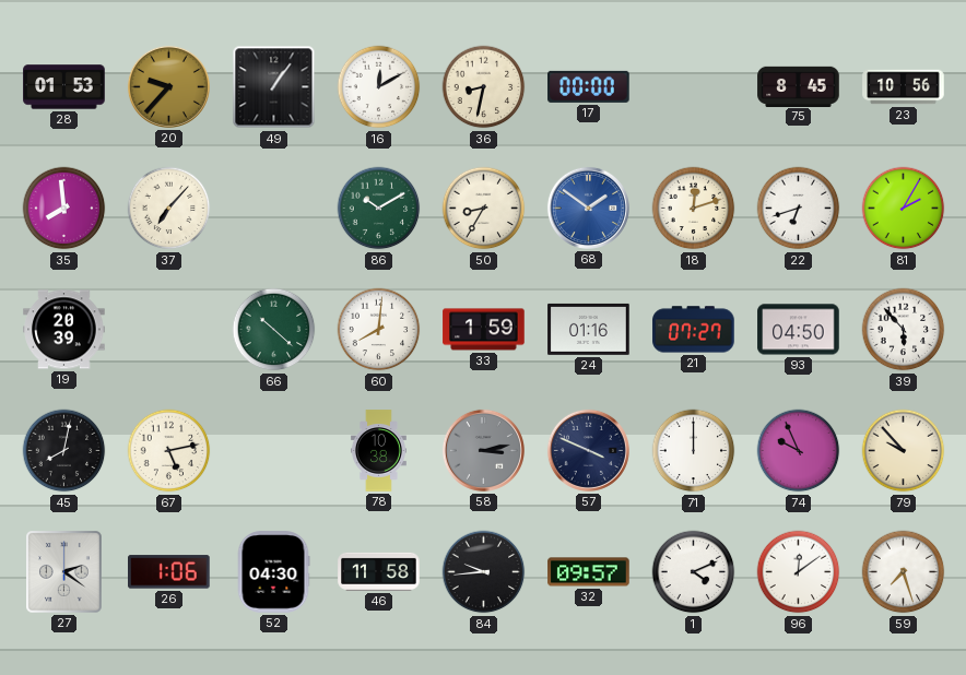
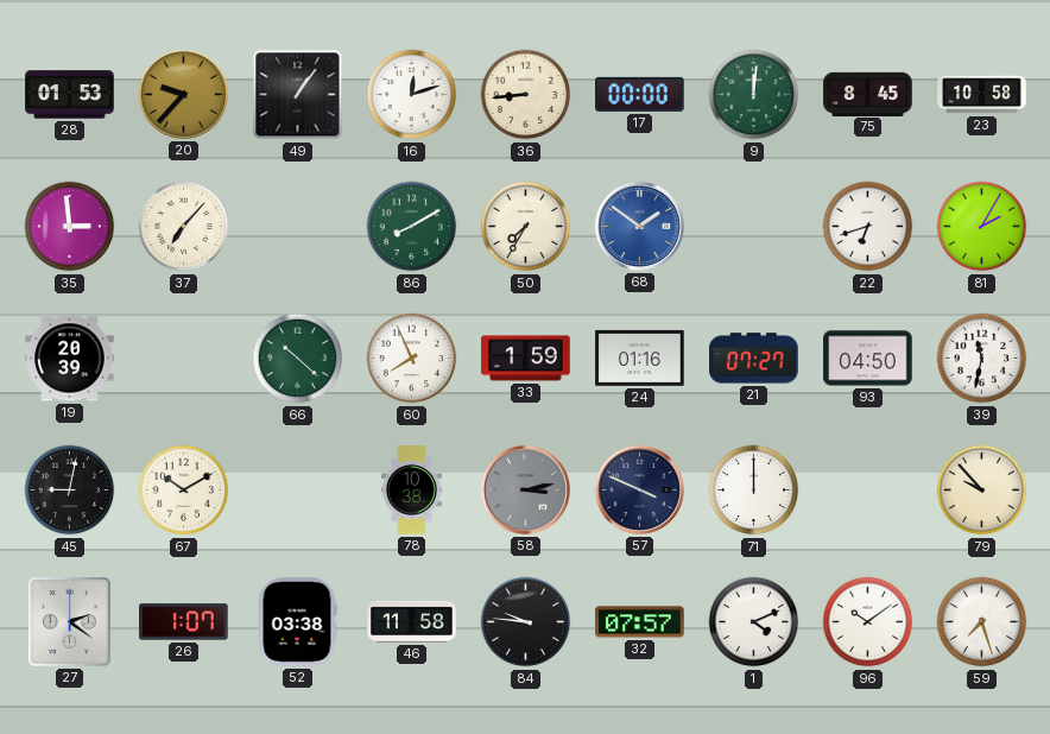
16: 12:10 -> 12:12 (412, 95)
36: 8:32 -> 8:44 (526, 95)
9: none -> 12:01 (754, 95)
23: 10:56 -> 10:58 (982, 95)
35: 7:59 -> 2:59 (70, 227)
86: 10:10 -> 8:10 (412, 227)
50: 8:35 -> 7:35 (526, 227)
18: 12:12 -> none (694, 209)
60: 8:01 -> 7:56 (412, 359)
39: 5:53 -> 11:32 (982, 359)
45: 8:02 -> 9:02 (70, 491)
67: 5:13 -> 10:10 (184, 491)
74: 9:56 -> none (799, 451)
26: 1:06 -> 1:07 (184, 622)
52: 04:30 -> 03:38 (297, 622)
84: 9:44 -> 9:46 (526, 622)
32: 09:57 -> 07:57 (640, 622)
96: 12:09 -> 10:09 (868, 622)
